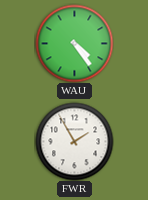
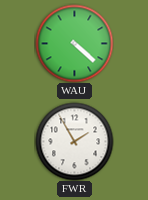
WAU: 4:24 -> 4:22 (74, 43)
